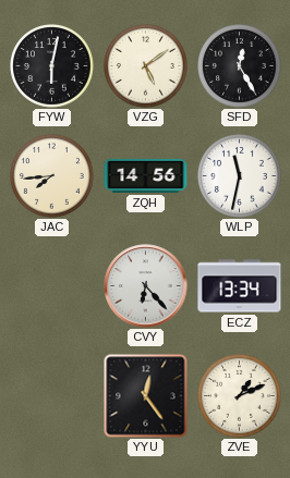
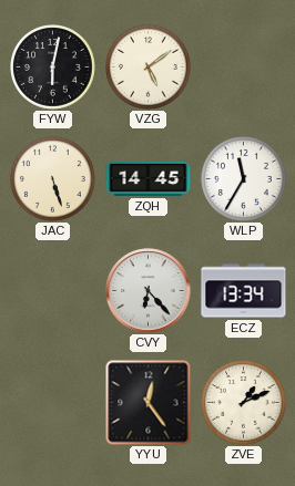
SFD: 12:25 -> none (240, 66)
JAC: 7:44 -> 5:27 (53, 179)
ZQH: 14:56 -> 14:45 (149, 178)
WLP: 11:32 -> 11:35 (244, 179)
